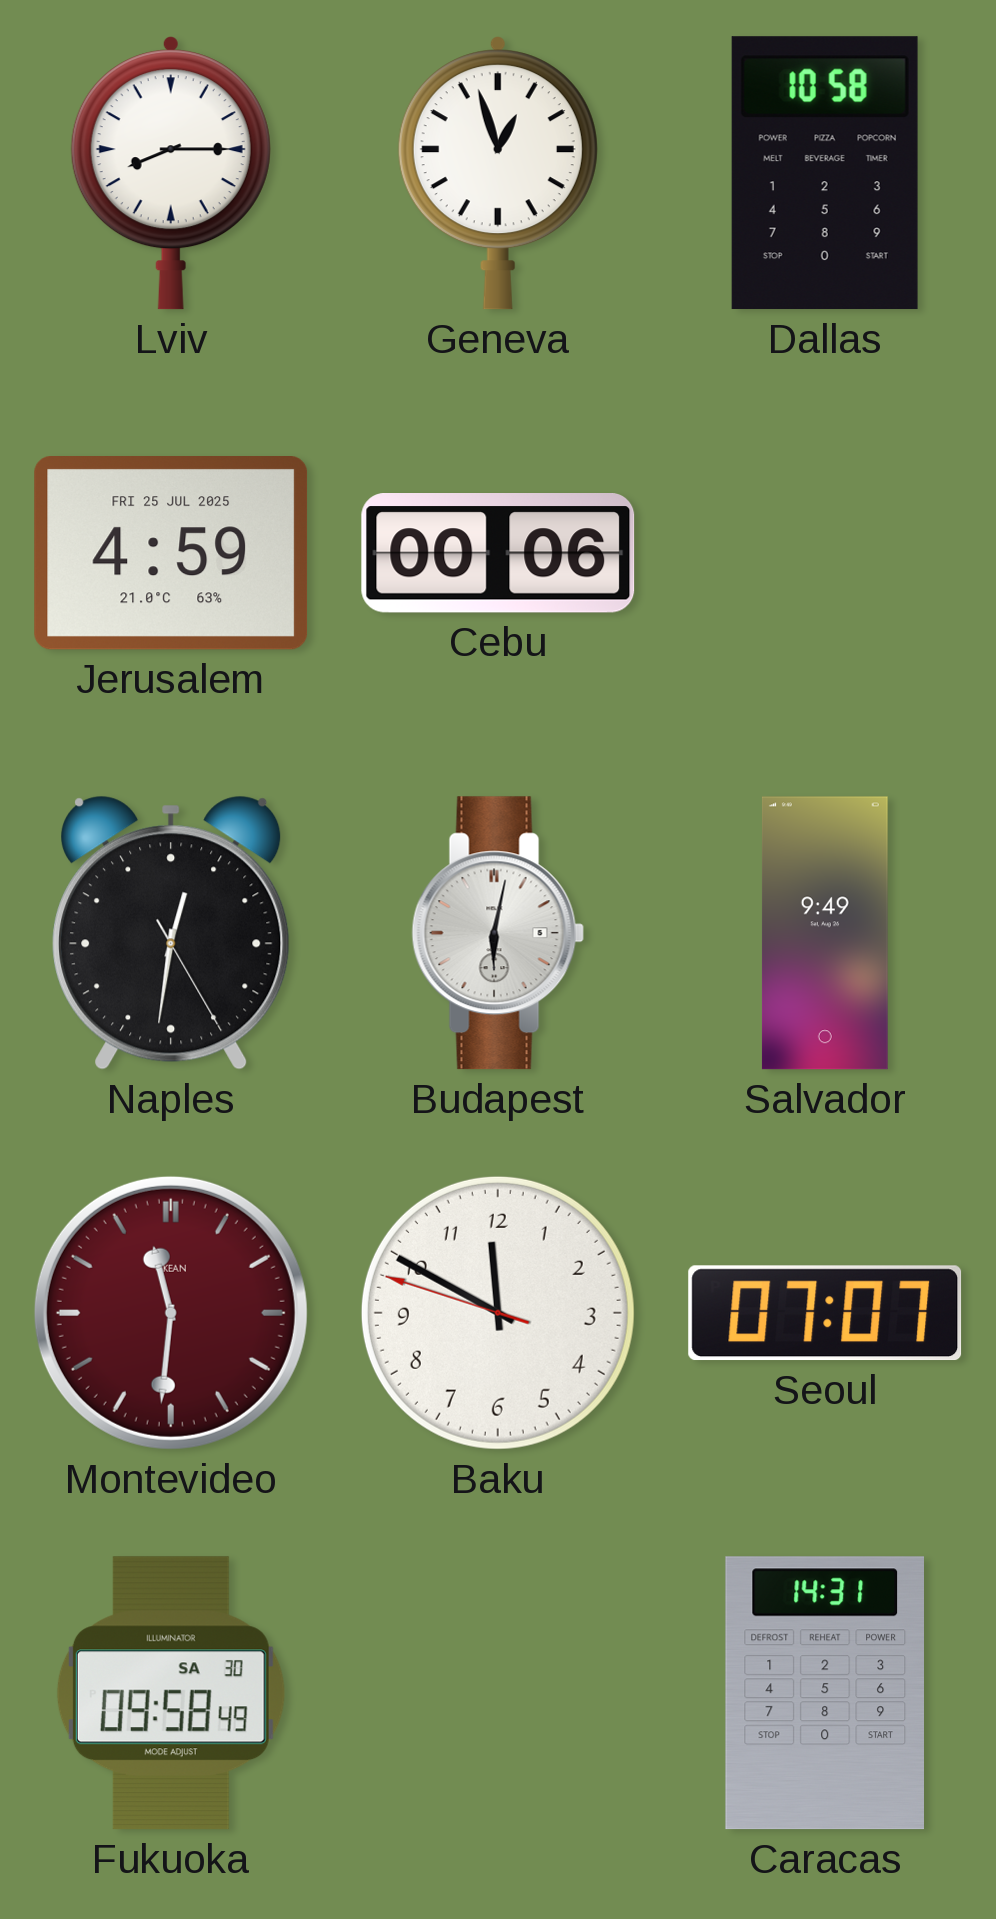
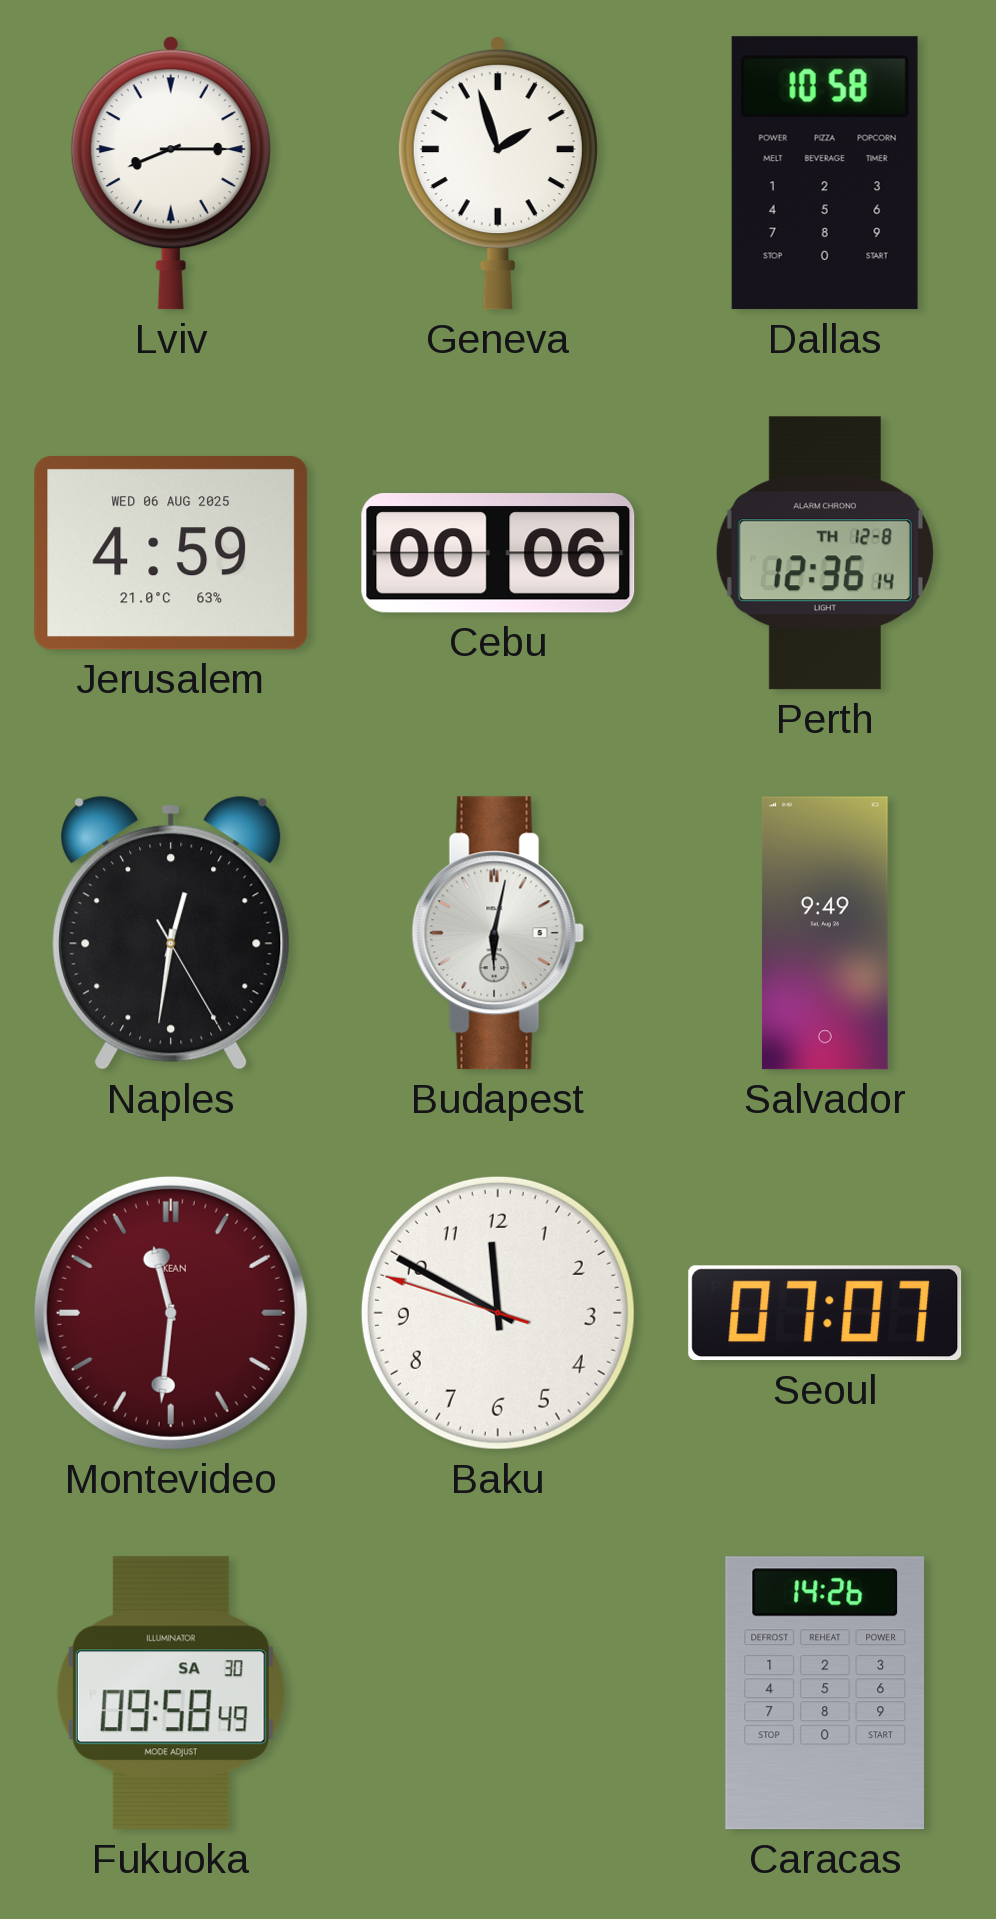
Geneva: 12:57 -> 1:57 (498, 173)
Jerusalem date: FRI 25 JUL 2025 -> WED 06 AUG 2025 (171, 554)
Perth: none -> 12:36 (825, 553)
Caracas: 14:31 -> 14:26 (824, 1693)
